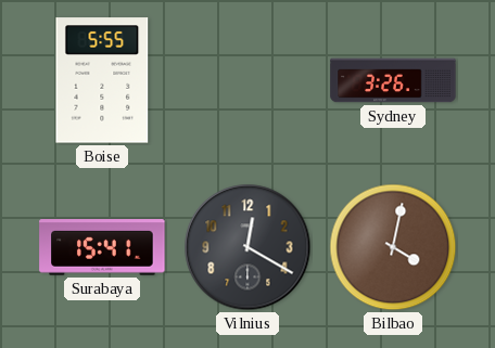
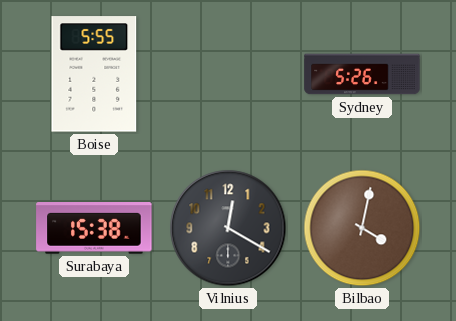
Sydney: 3:26 -> 5:26 (362, 74)
Surabaya: 15:41 -> 15:38 (94, 229)
